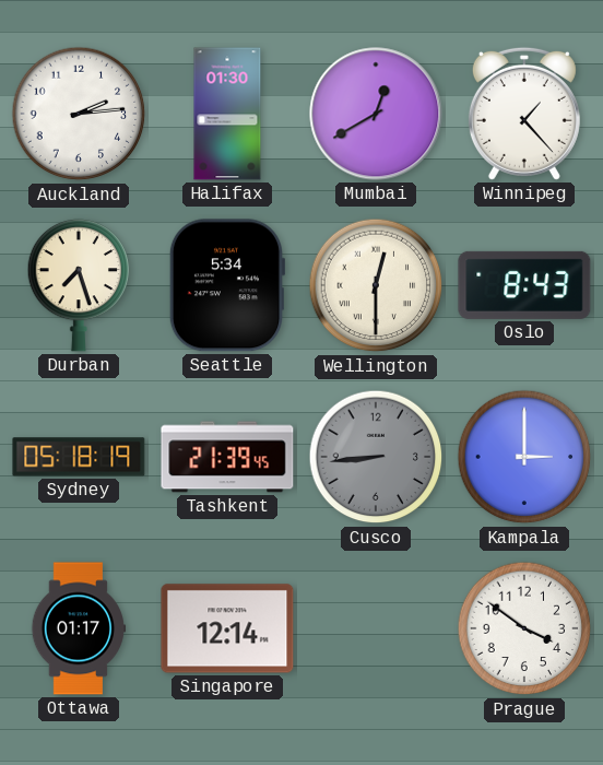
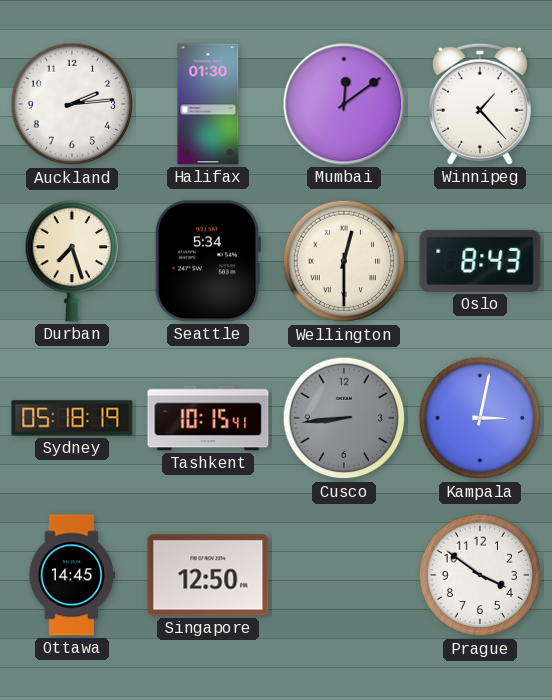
Mumbai: 12:40 -> 12:09 (344, 104)
Tashkent: 21:39 -> 10:15 (208, 418)
Kampala: 3:00 -> 3:02 (480, 418)
Ottawa: 01:17 -> 14:45 (72, 575)
Singapore: 12:14 -> 12:50 (208, 575)
